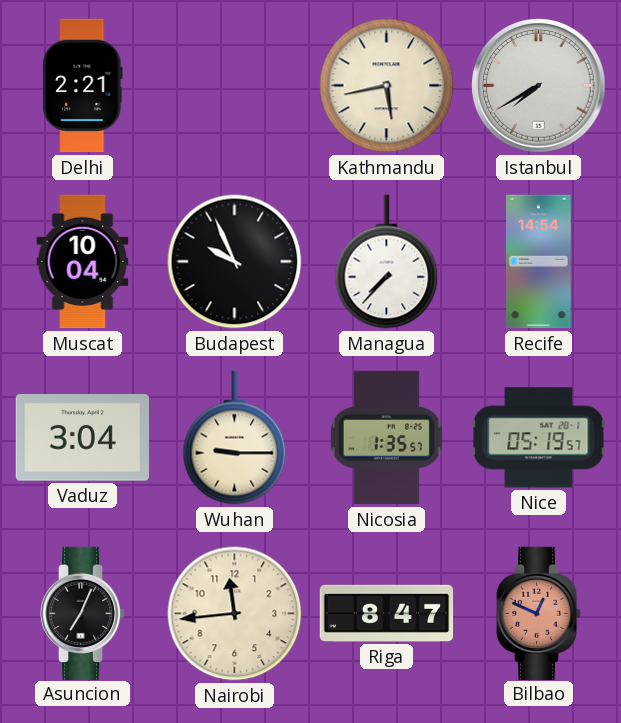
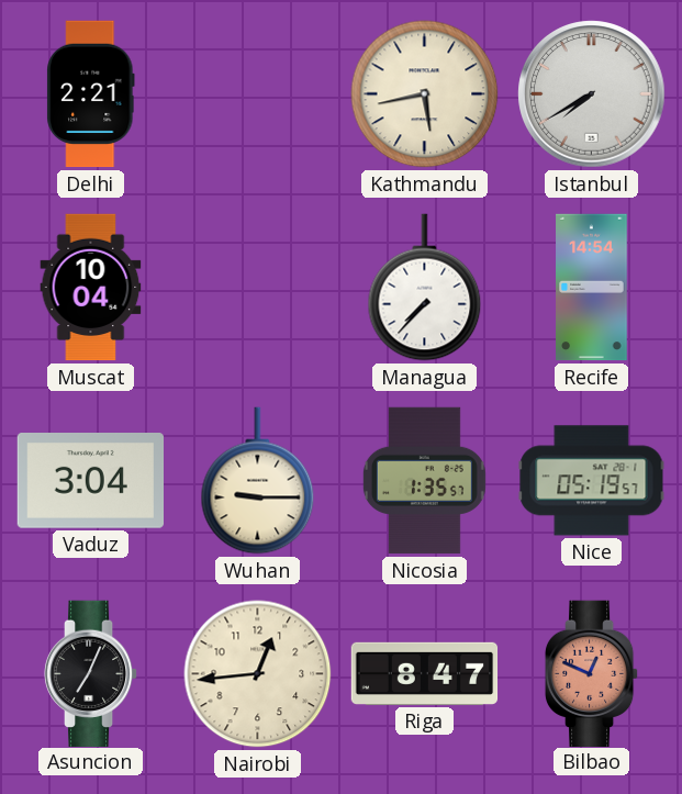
Budapest: 9:56 -> none (235, 262)
Nairobi: 11:44 -> 12:44 (258, 674)
